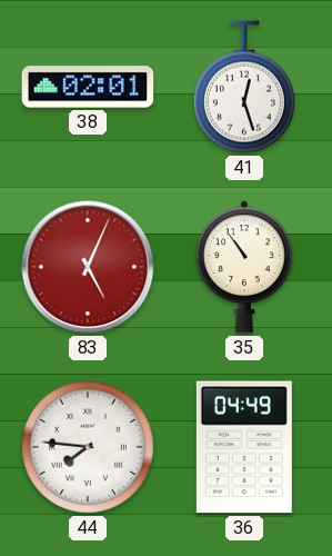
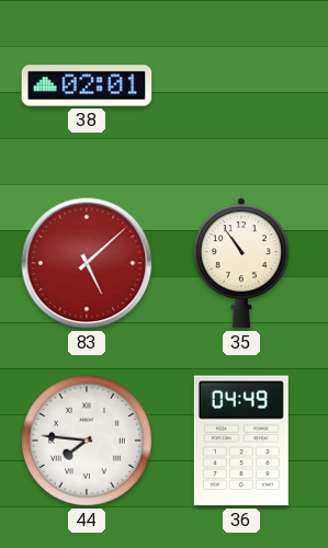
41: 12:27 -> none (244, 87)
83: 5:04 -> 5:08 (87, 263)
